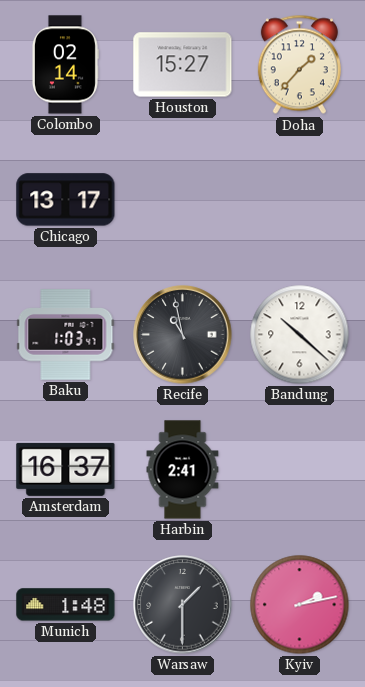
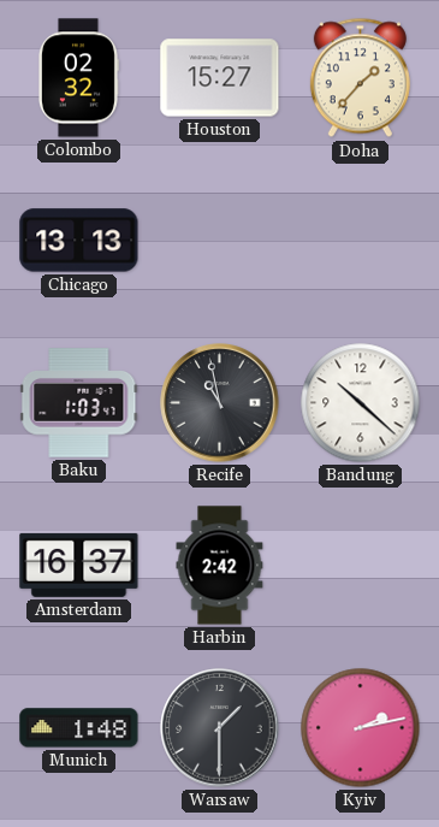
Colombo: 02:14 -> 02:32 (78, 78)
Chicago: 13:17 -> 13:13 (79, 241)
Harbin: 2:41 -> 2:42 (220, 566)
